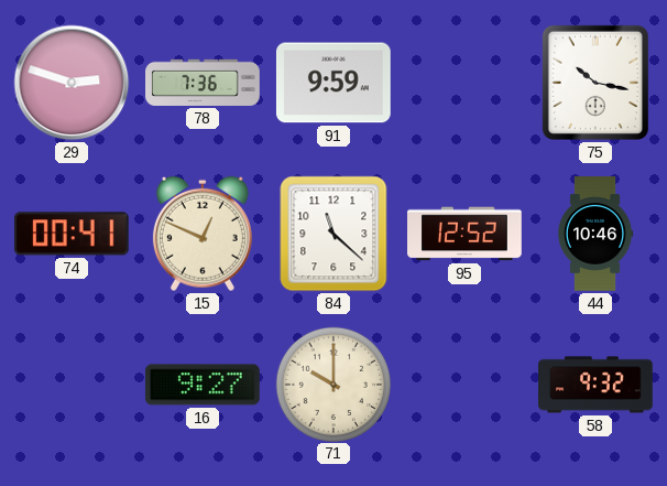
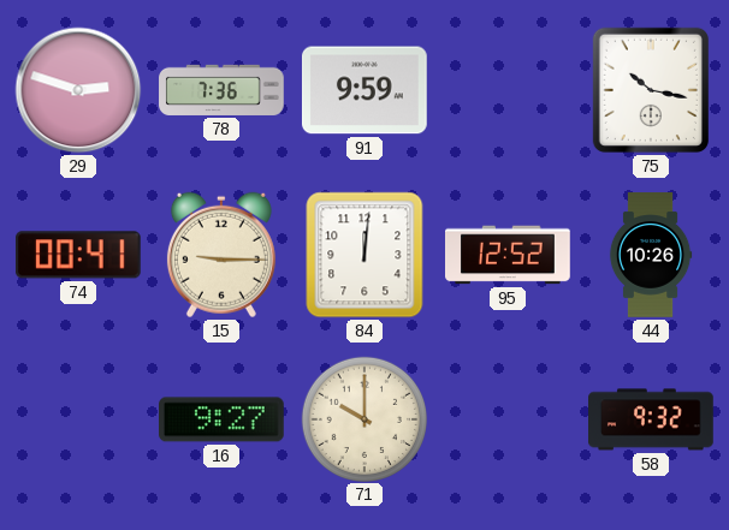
15: 12:49 -> 9:15 (221, 255)
84: 11:22 -> 12:01 (364, 255)
44: 10:46 -> 10:26 (651, 255)
